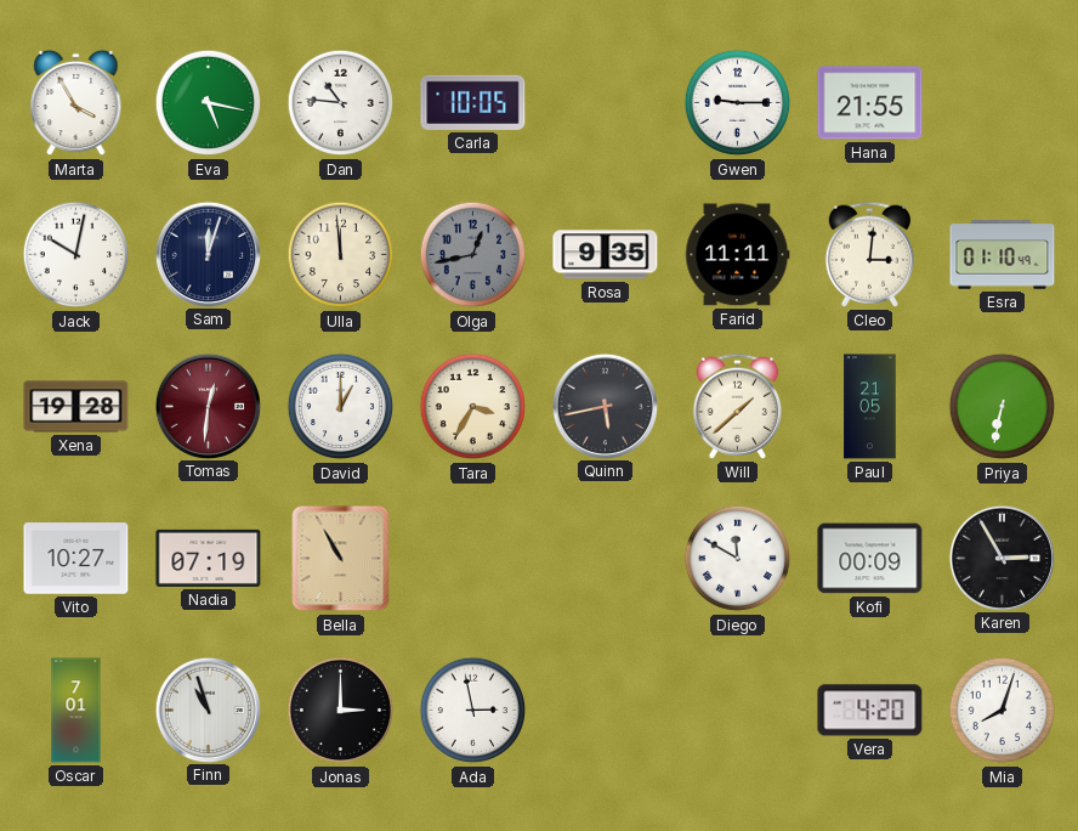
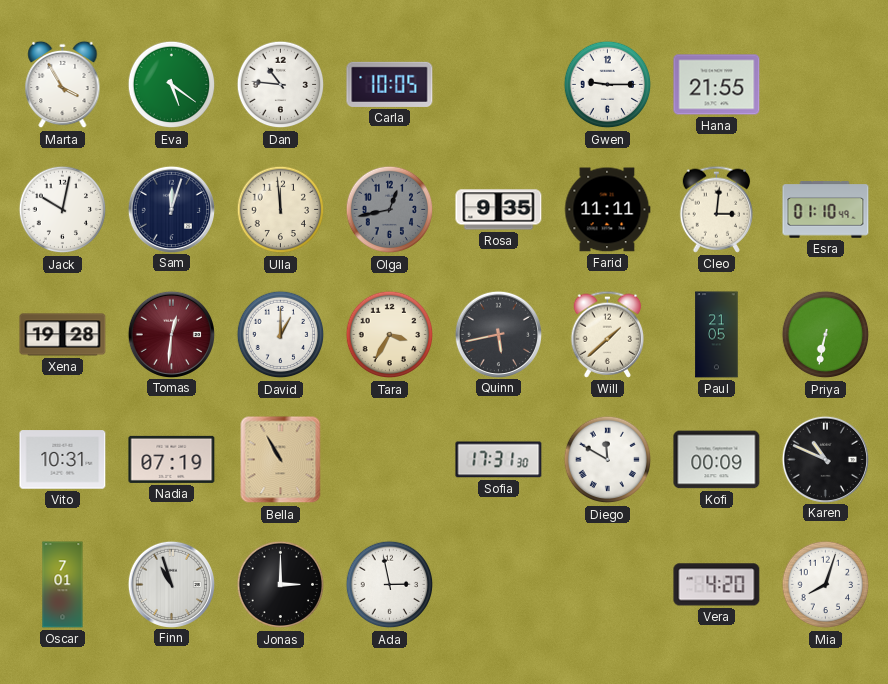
Eva: 5:17 -> 5:21 (172, 85)
Vito: 10:27 -> 10:31 (63, 460)
Sofia: none -> 17:31 (499, 460)
Karen: 2:55 -> 10:49 (825, 459)
